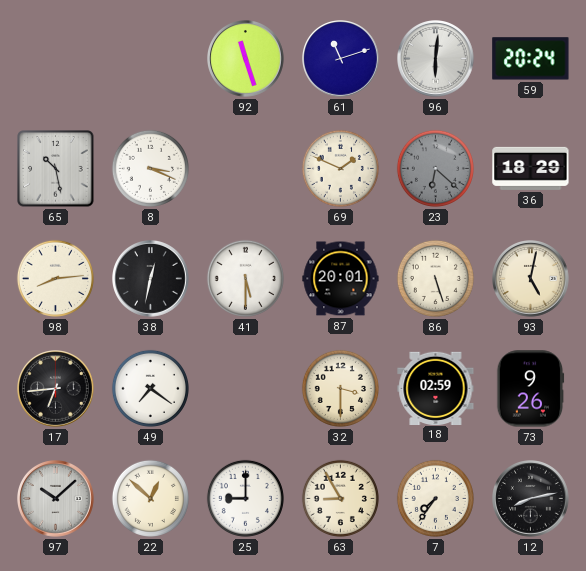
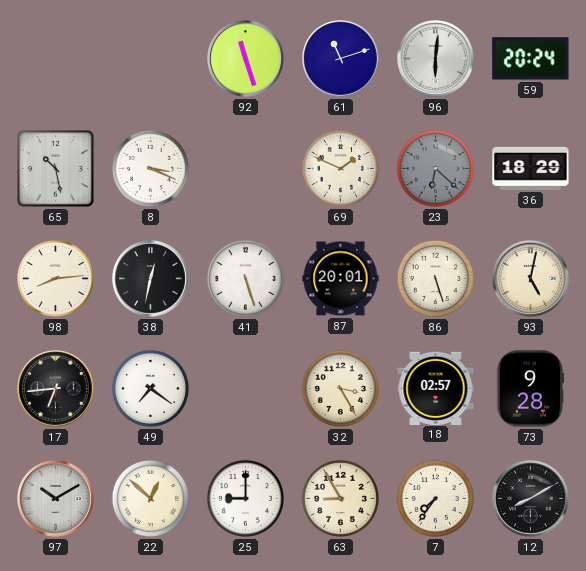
41: 5:30 -> 5:27 (245, 278)
32: 3:30 -> 3:25 (340, 388)
18: 02:59 -> 02:57 (436, 388)
73: 9:26 -> 9:28 (530, 389)
97: 10:08 -> 10:10 (56, 499)
12: 8:13 -> 8:10 (531, 499)
